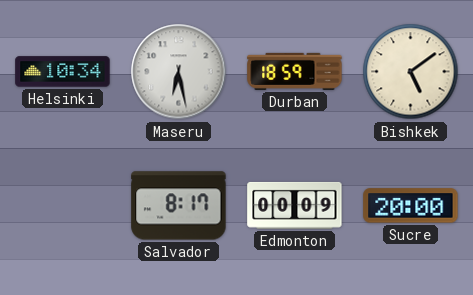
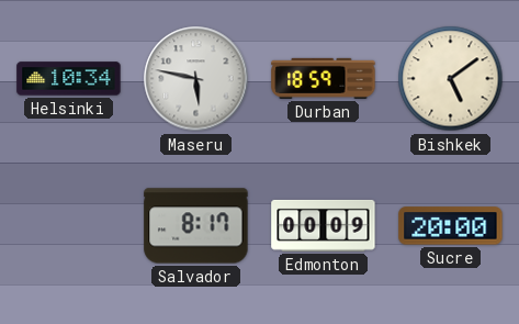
Maseru: 6:28 -> 5:47 (196, 79)
